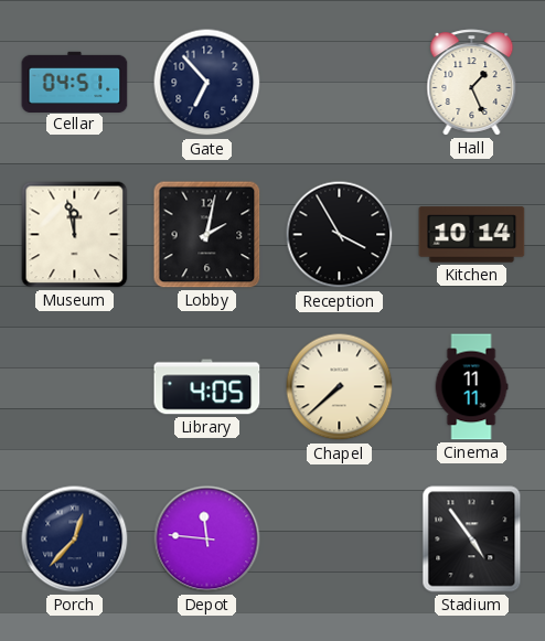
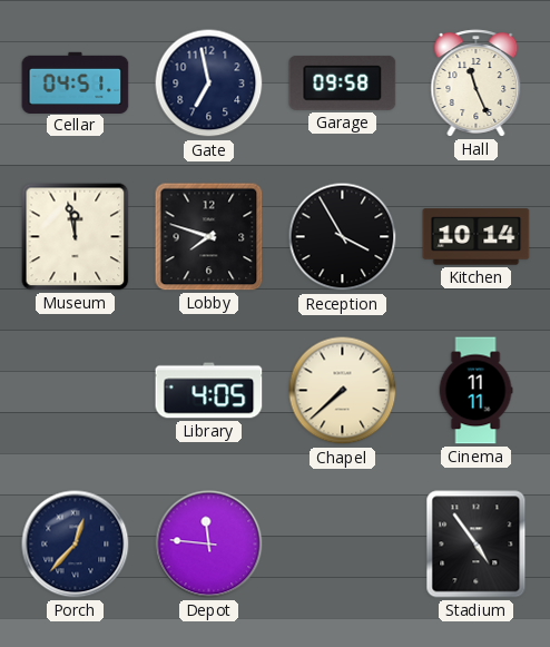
Gate: 6:53 -> 6:58 (209, 84)
Garage: none -> 09:58 (343, 82)
Hall: 1:26 -> 11:26 (477, 84)
Lobby: 2:02 -> 7:48 (209, 237)
